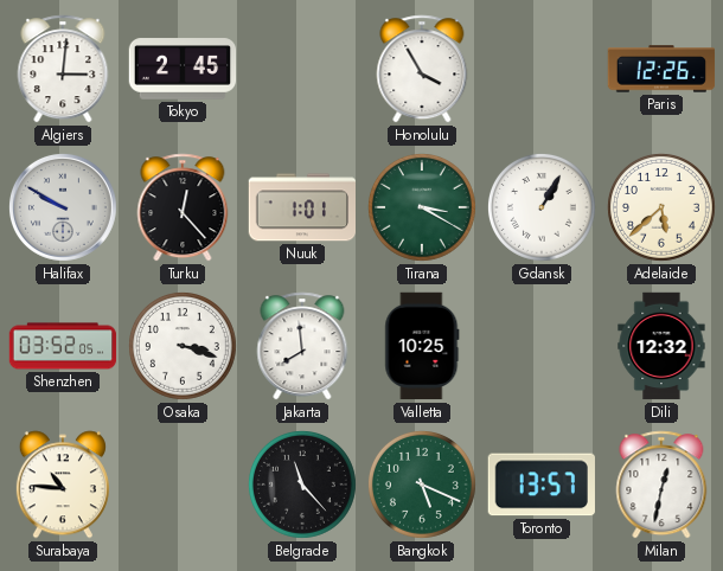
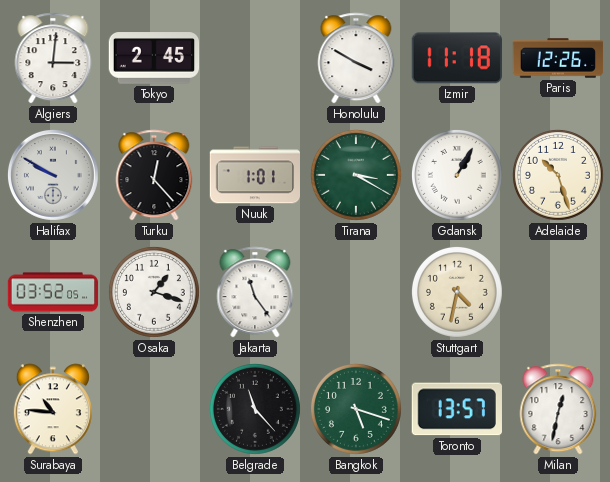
Honolulu: 3:55 -> 3:50 (356, 58)
Izmir: none -> 11:18 (457, 58)
Adelaide: 5:38 -> 10:27 (558, 175)
Osaka: 3:18 -> 1:18 (154, 292)
Jakarta: 7:59 -> 11:24 (255, 292)
Valletta: 10:25 -> none (422, 346)
Stuttgart: none -> 4:32 (457, 292)
Dili: 12:32 -> none (661, 346)
Bangkok: 5:19 -> 5:18 (356, 409)
